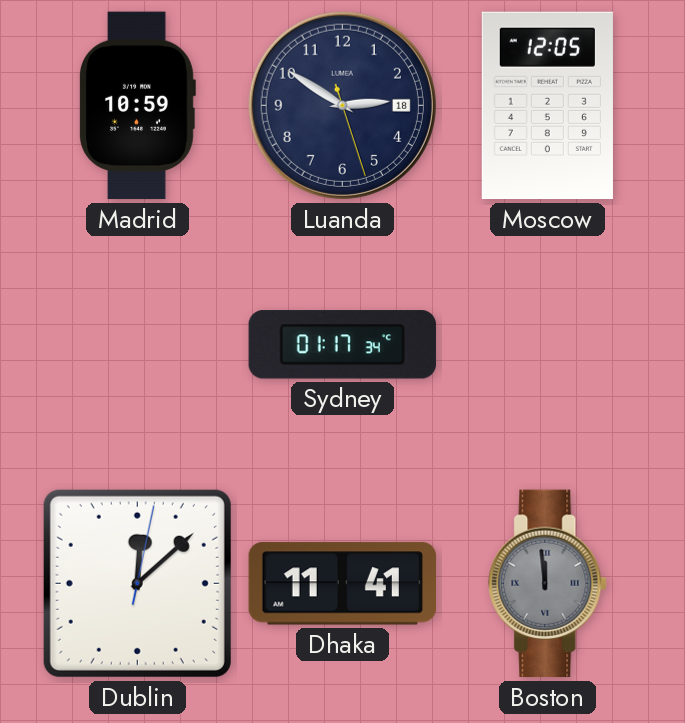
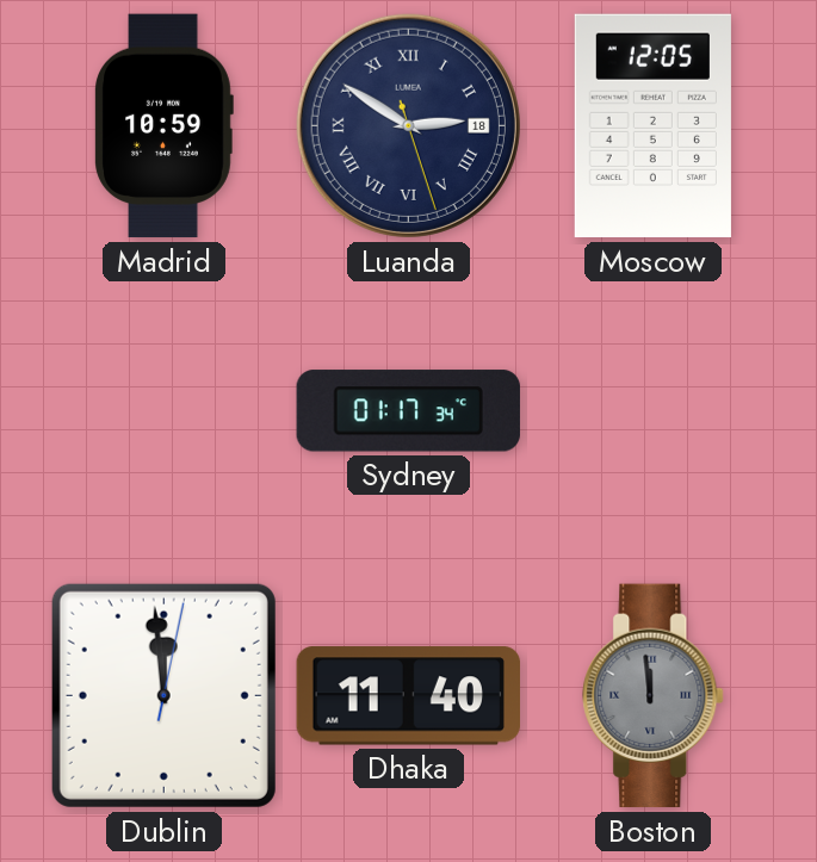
Luanda numerals: Arabic -> Roman (408, 125)
Dublin: 12:08 -> 11:59 (163, 695)
Dhaka: 11:41 -> 11:40 (408, 696)
